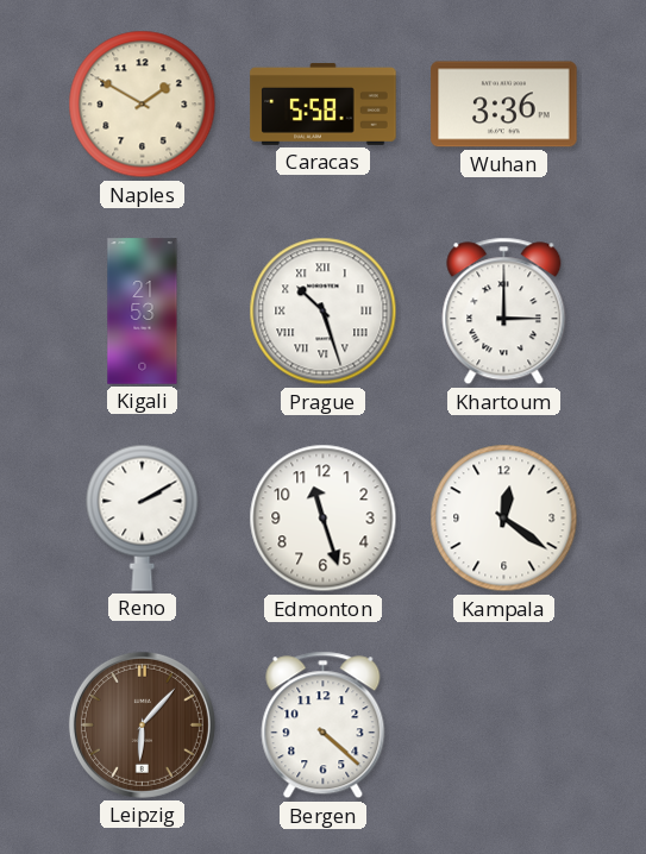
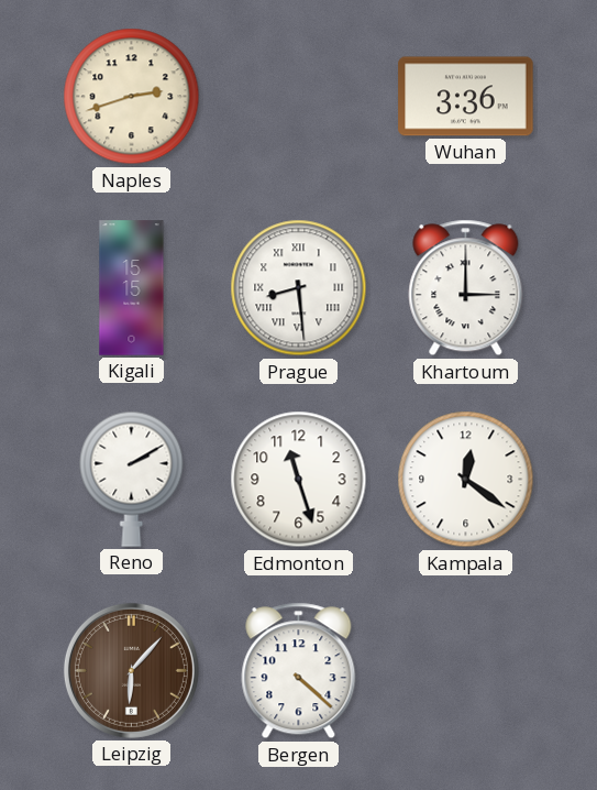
Naples: 1:50 -> 2:42 (132, 97)
Caracas: 5:58 -> none (324, 103)
Kigali: 21:53 -> 15:15 (132, 288)
Prague: 10:27 -> 8:29 (299, 288)
